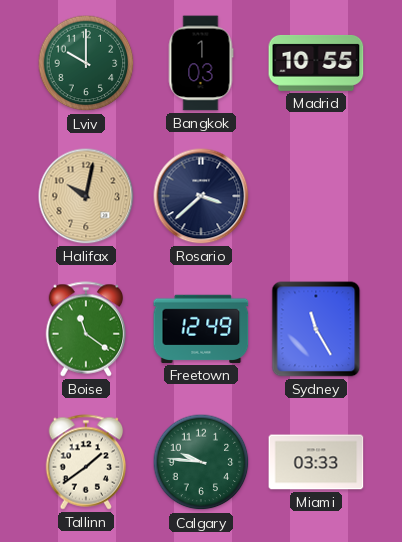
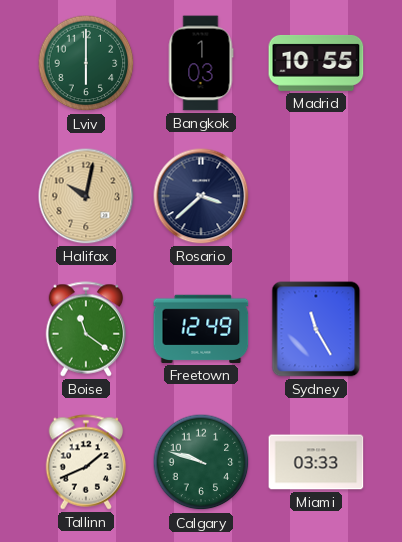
Lviv: 10:00 -> 6:00 (86, 63)
Tallinn: 1:39 -> 1:41 (86, 462)
Calgary: 9:46 -> 9:48 (201, 462)
